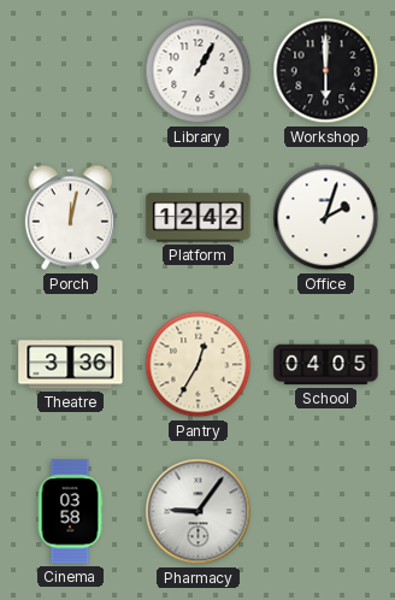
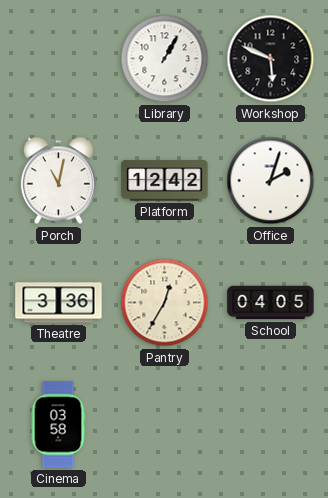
Workshop: 6:00 -> 5:49 (271, 59)
Porch: 12:02 -> 11:02 (58, 181)
Pharmacy: 9:06 -> none (199, 512)
